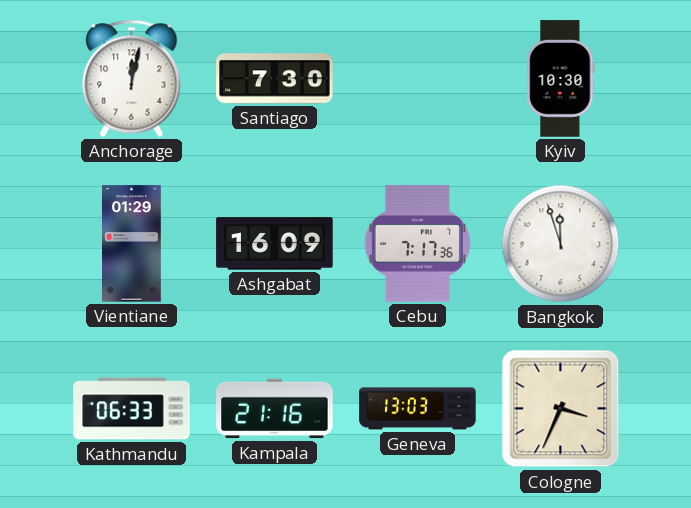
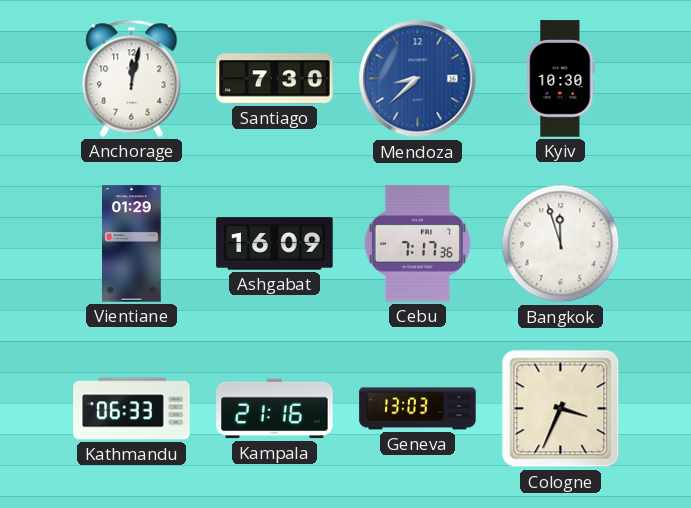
Mendoza: none -> 8:38 (418, 79)
